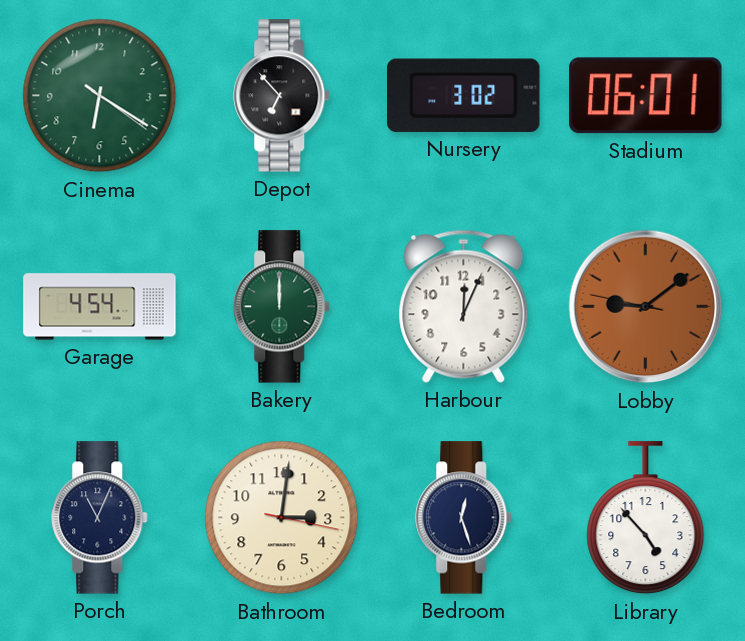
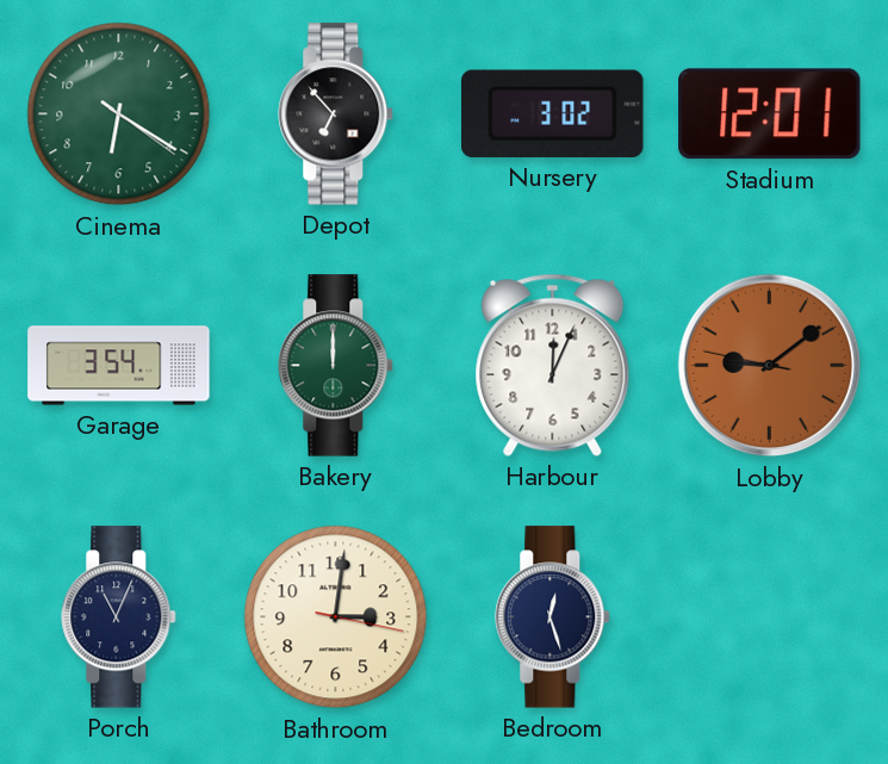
Stadium: 06:01 -> 12:01 (770, 114)
Garage: 4:54 -> 3:54 (119, 366)
Library: 4:53 -> none (646, 518)
